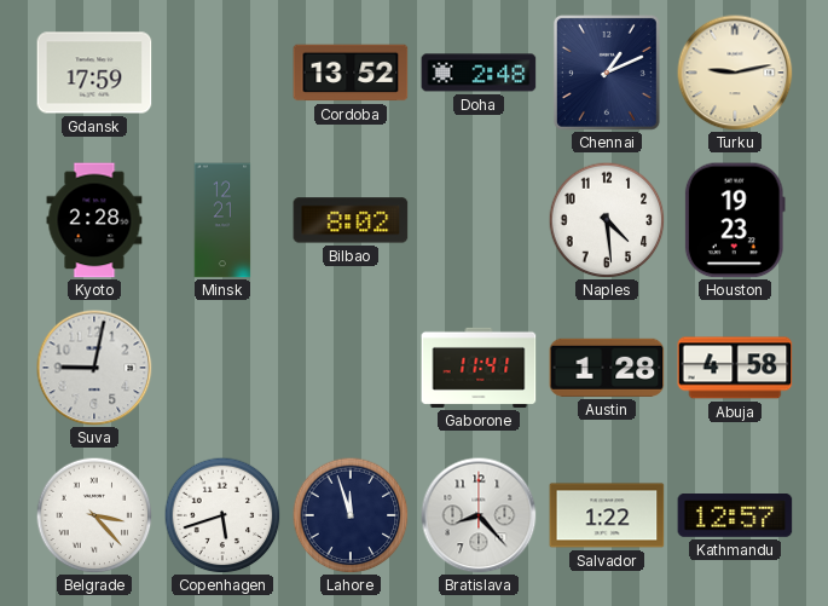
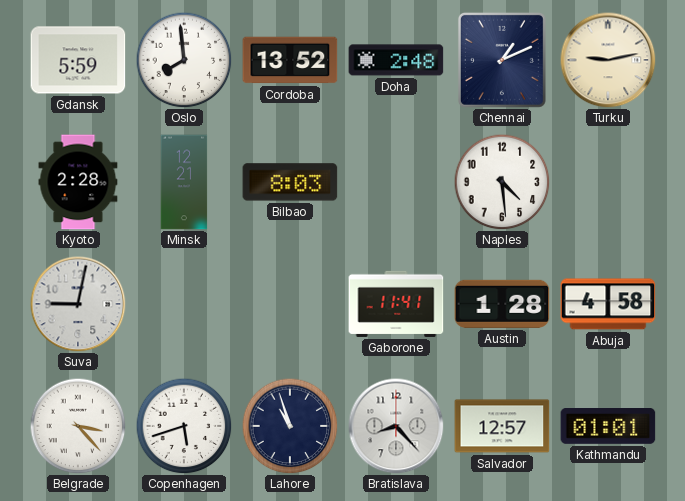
Gdansk: 17:59 -> 5:59 (78, 60)
Oslo: none -> 7:59 (184, 60)
Bilbao: 8:02 -> 8:03 (290, 182)
Houston: 19:23 -> none (735, 220)
Lahore: 11:57 -> 10:57 (290, 426)
Salvador: 1:22 -> 12:57 (502, 426)
Kathmandu: 12:57 -> 01:01 (608, 427)
